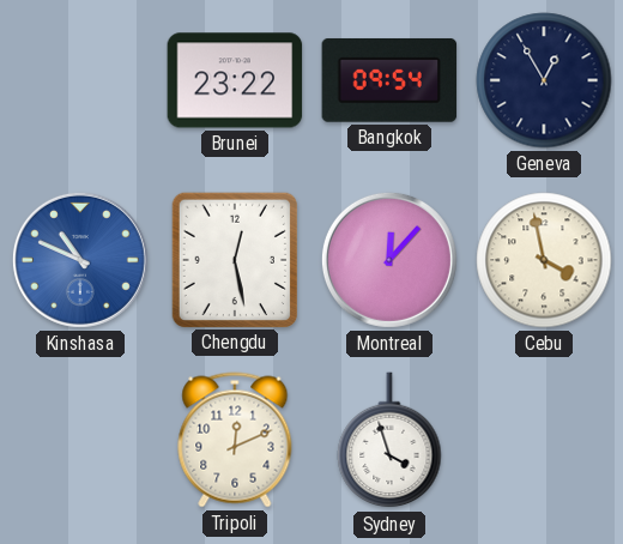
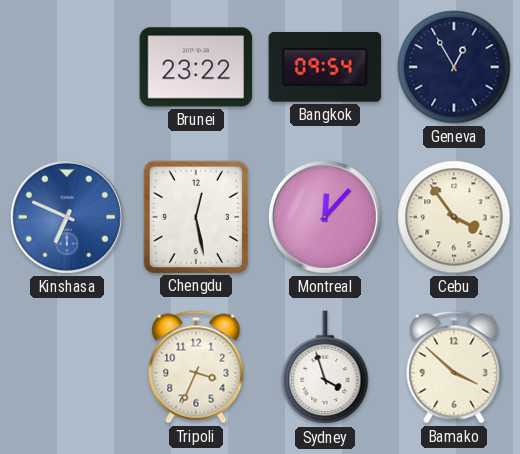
Kinshasa: 10:49 -> 6:49 (67, 217)
Cebu: 3:58 -> 3:54 (454, 217)
Tripoli: 12:11 -> 3:34 (196, 367)
Bamako: none -> 3:52 (454, 367)
